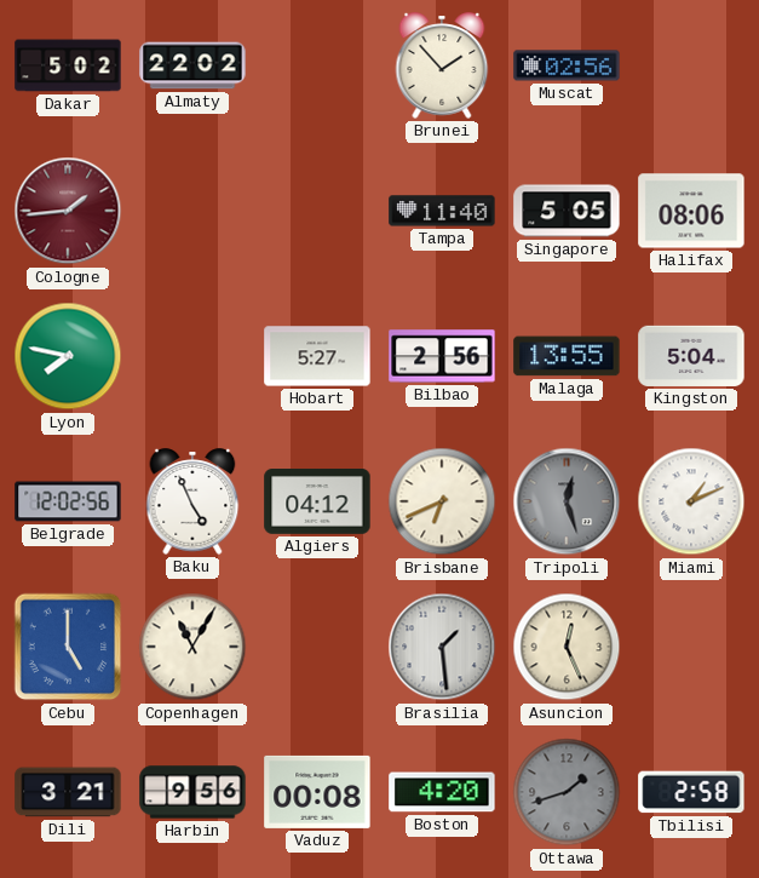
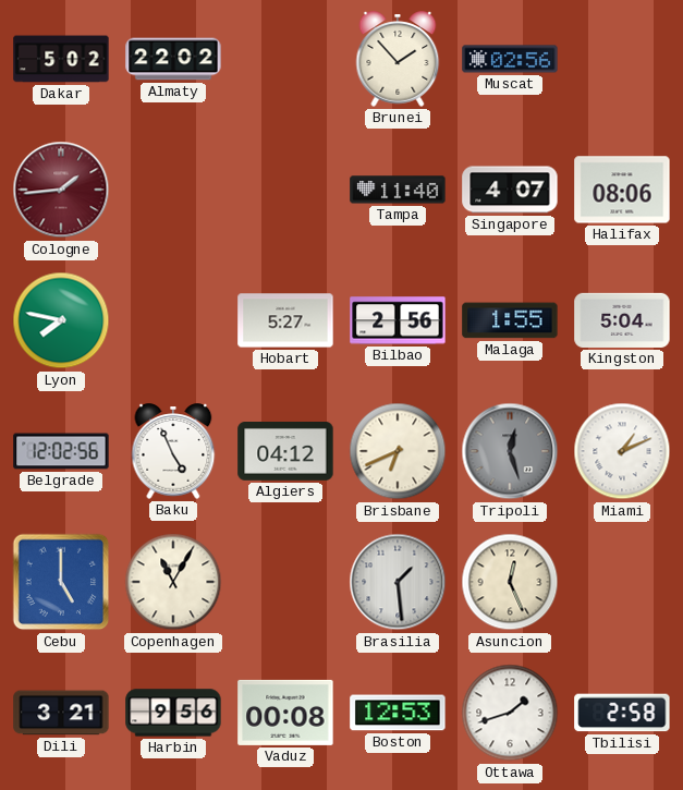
Singapore: 5:05 -> 4:07 (510, 190)
Malaga: 13:55 -> 1:55 (510, 320)
Boston: 4:20 -> 12:53 (398, 713)
Ottawa dial: grey -> white (510, 713)
